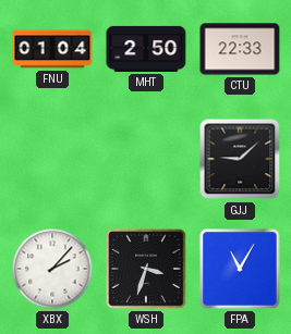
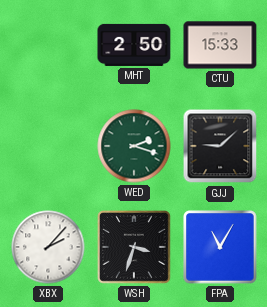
FNU: 01:04 -> none (52, 49)
CTU: 22:33 -> 15:33 (220, 45)
WED: none -> 2:18 (134, 146)
